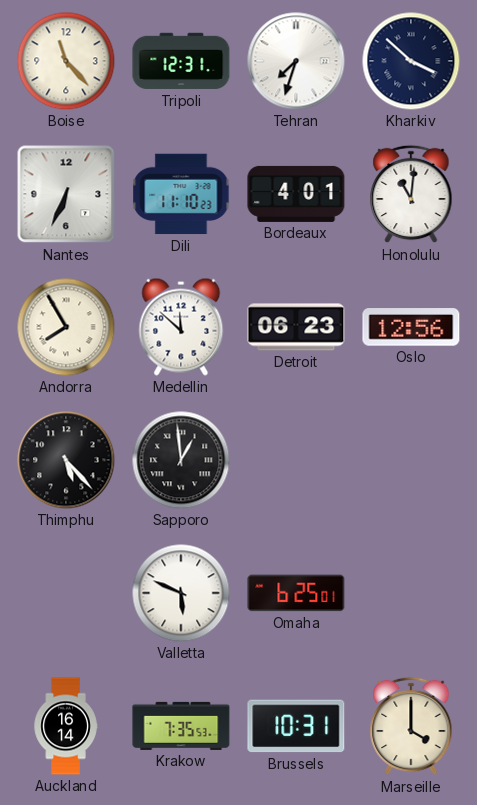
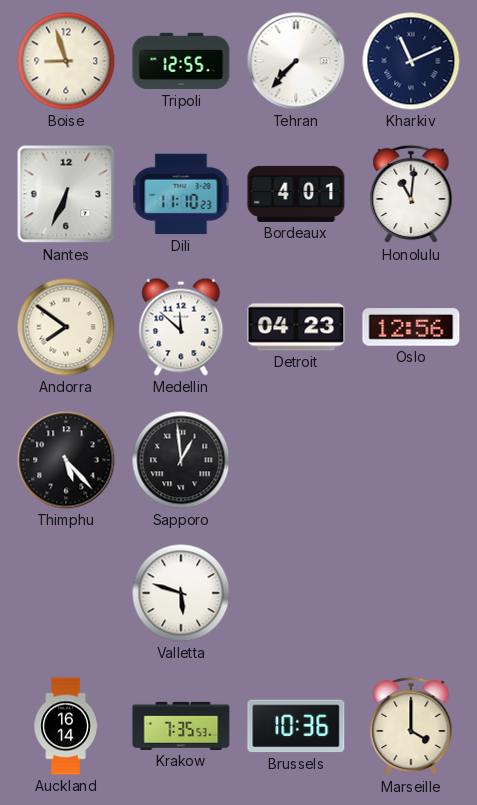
Boise: 11:23 -> 8:57 (66, 61)
Tripoli: 12:31 -> 12:55 (181, 61)
Tehran: 7:33 -> 7:37 (296, 61)
Kharkiv: 3:52 -> 11:11 (411, 61)
Andorra: 7:55 -> 7:51 (66, 327)
Detroit: 06:23 -> 04:23 (296, 327)
Valletta: 5:49 -> 5:48 (181, 593)
Omaha: 6:25 -> none (296, 593)
Brussels: 10:31 -> 10:36 (296, 726)
